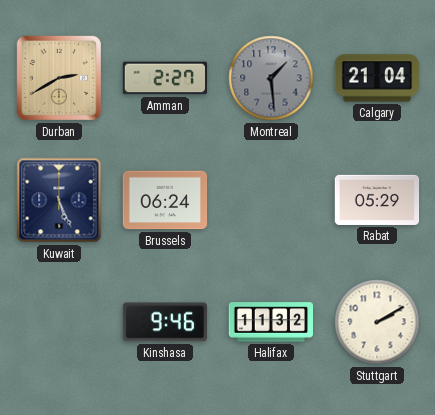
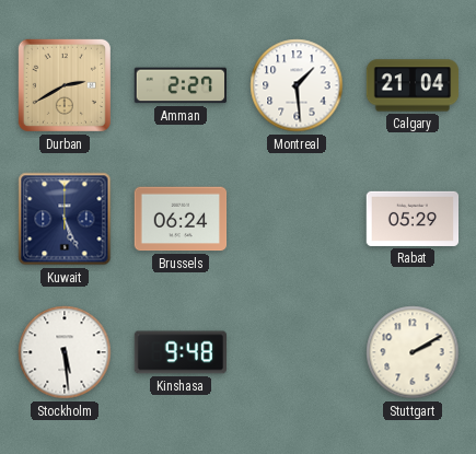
Montreal dial: grey -> white (297, 85)
Stockholm: none -> 5:29 (65, 352)
Kinshasa: 9:46 -> 9:48 (179, 352)
Halifax: 11:32 -> none (271, 322)
